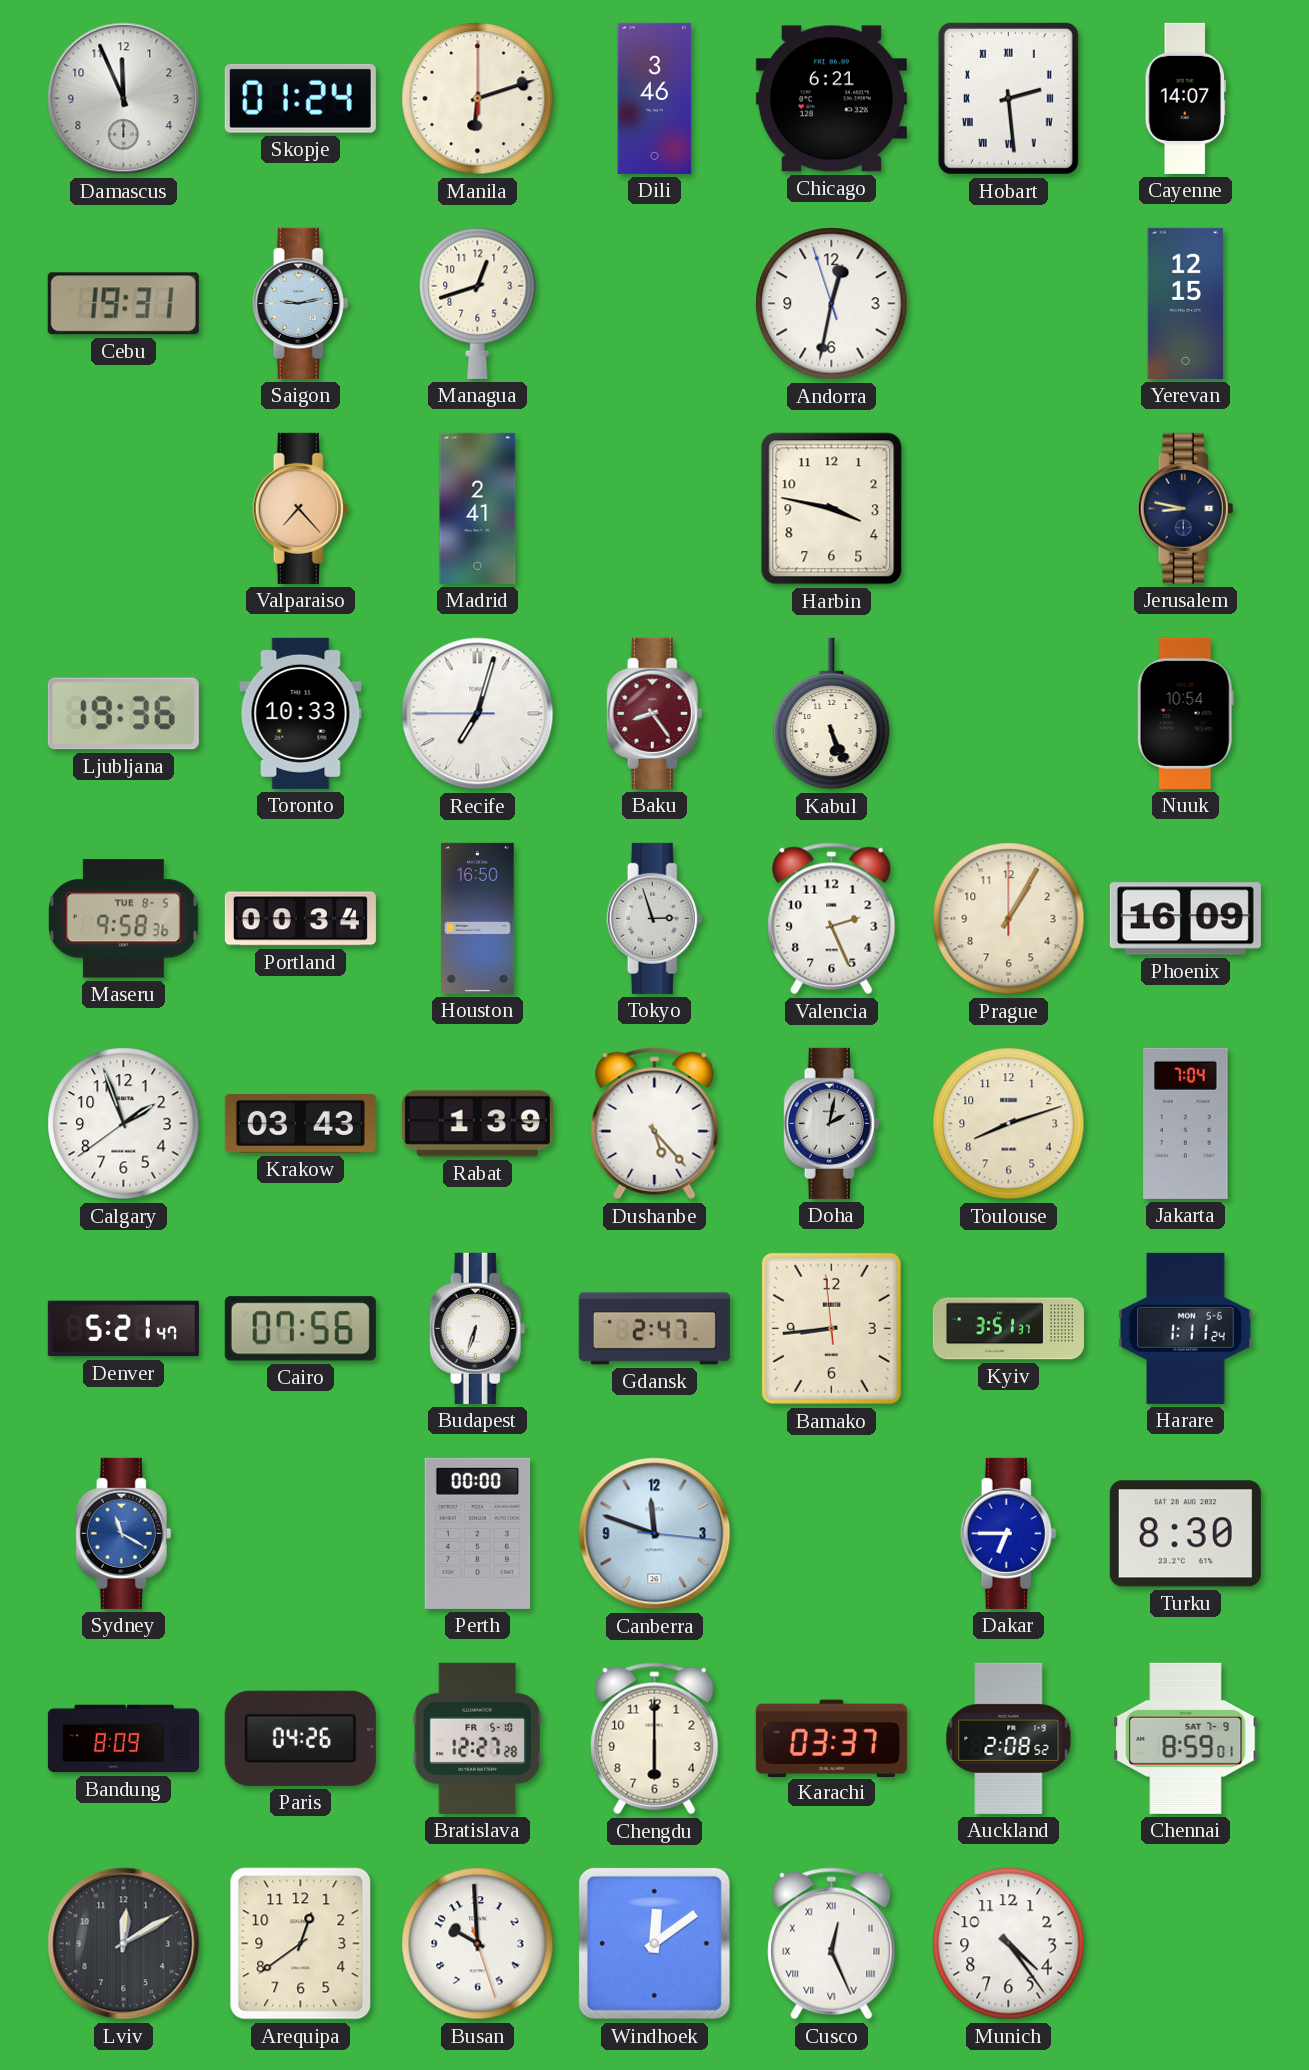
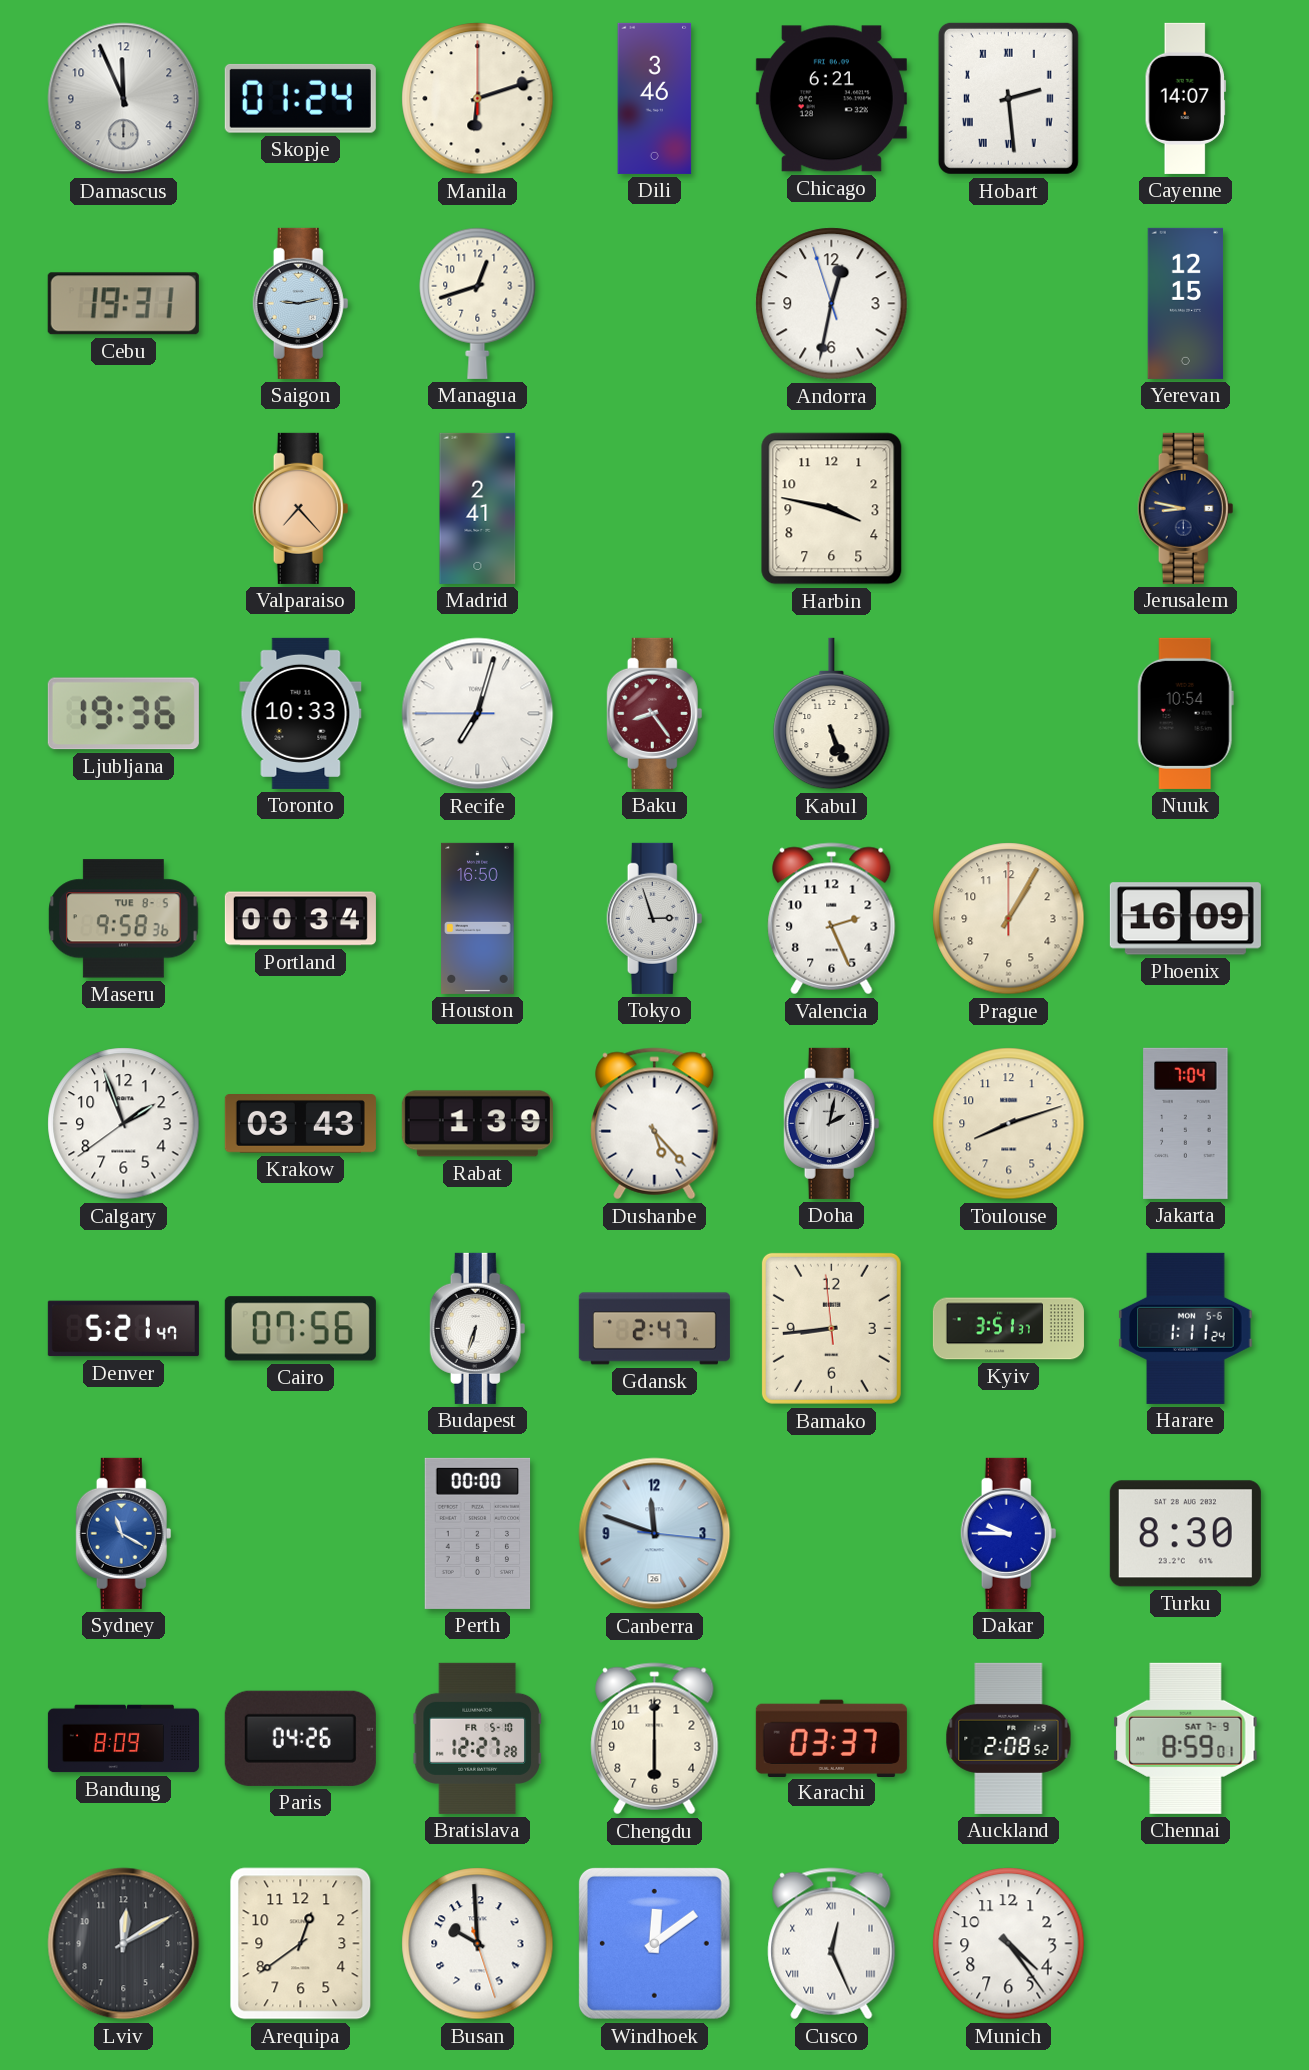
Dakar: 6:45 -> 9:45 (1009, 1533)
